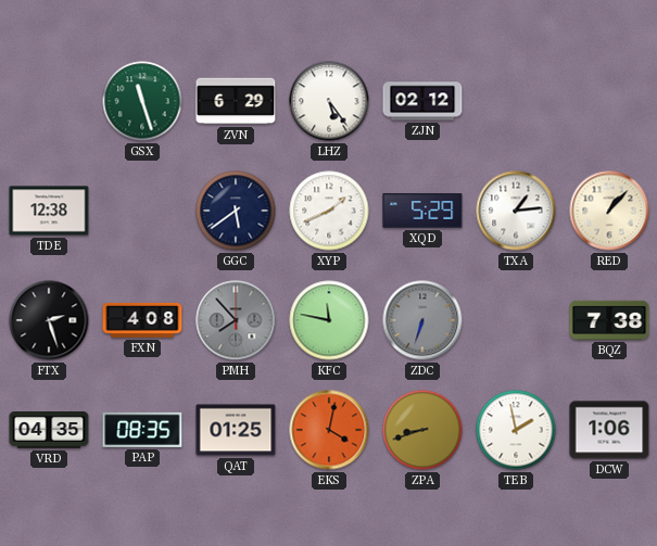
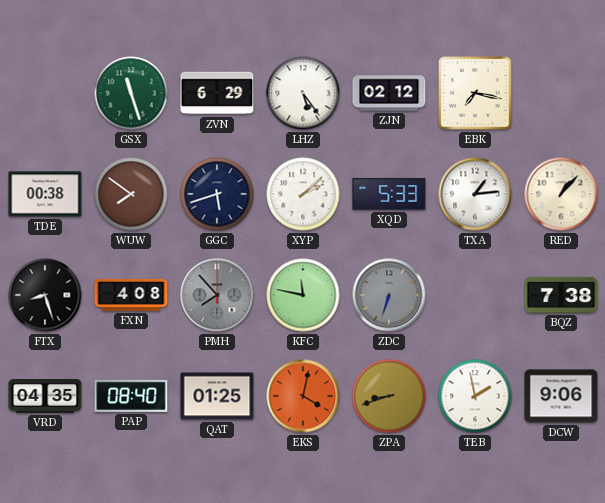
EBK: none -> 7:17 (475, 93)
TDE: 12:38 -> 00:38 (45, 194)
WUW: none -> 7:51 (131, 194)
GGC: 5:39 -> 5:42 (217, 194)
XYP: 1:41 -> 2:08 (303, 194)
XQD: 5:29 -> 5:33 (389, 194)
FTX: 2:27 -> 8:27 (45, 295)
PAP: 08:35 -> 08:40 (131, 396)
DCW: 1:06 -> 9:06 (561, 396)
